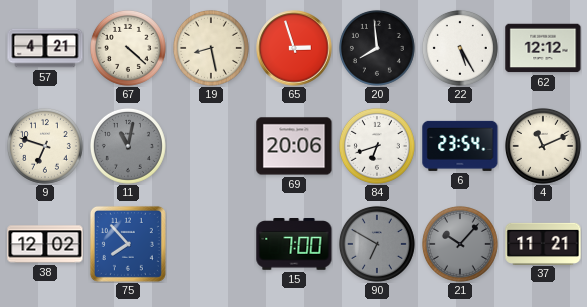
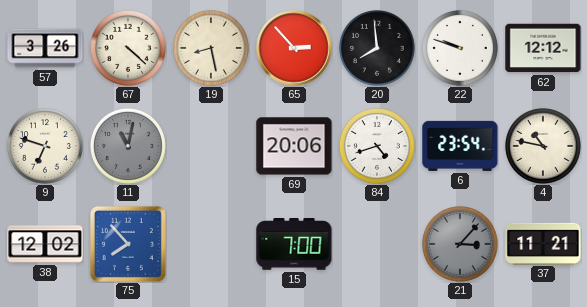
57: 4:21 -> 3:26 (45, 48)
65: 2:57 -> 2:53 (294, 48)
22: 5:25 -> 9:48 (460, 48)
84: 6:42 -> 4:42 (377, 146)
4: 11:11 -> 10:47 (543, 146)
90: 6:50 -> none (377, 244)
21: 10:07 -> 3:07 (460, 244)
